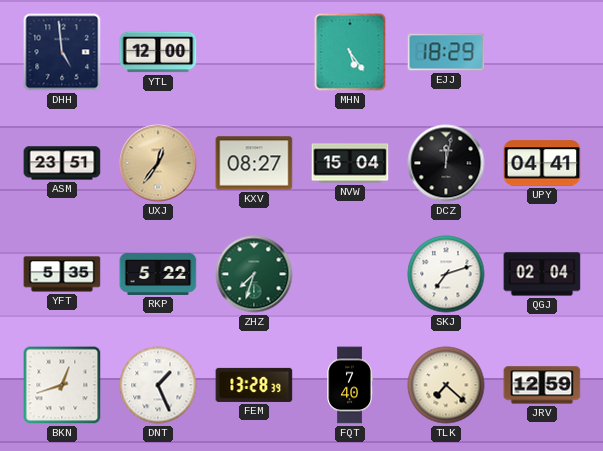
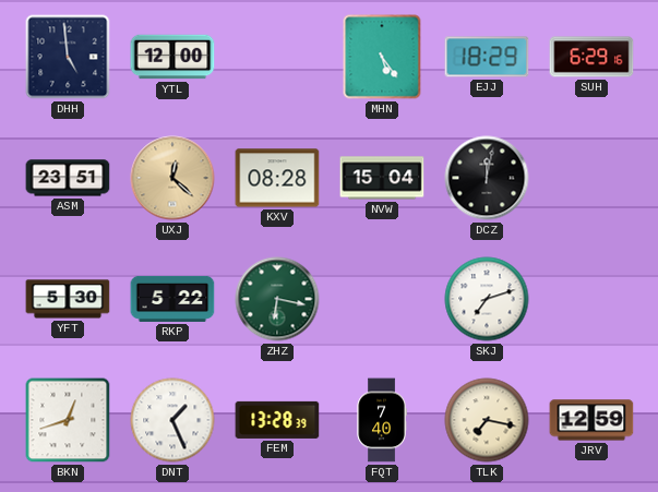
SUH: none -> 6:29 (591, 57)
UXJ: 12:36 -> 12:22 (172, 178)
KXV: 08:27 -> 08:28 (277, 178)
UPY: 04:41 -> none (542, 163)
YFT: 5:35 -> 5:30 (68, 299)
ZHZ: 7:33 -> 6:17 (277, 299)
QGJ: 02:04 -> none (542, 274)
TLK: 7:22 -> 7:17 (487, 420)
